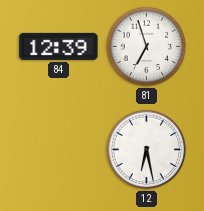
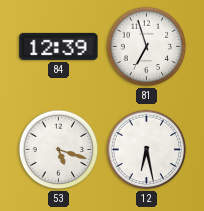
53: none -> 5:18 (59, 150)
